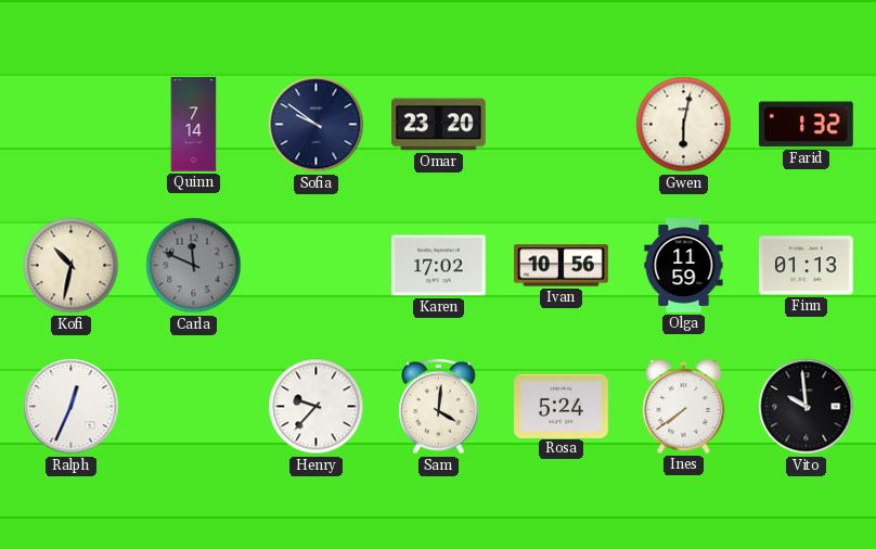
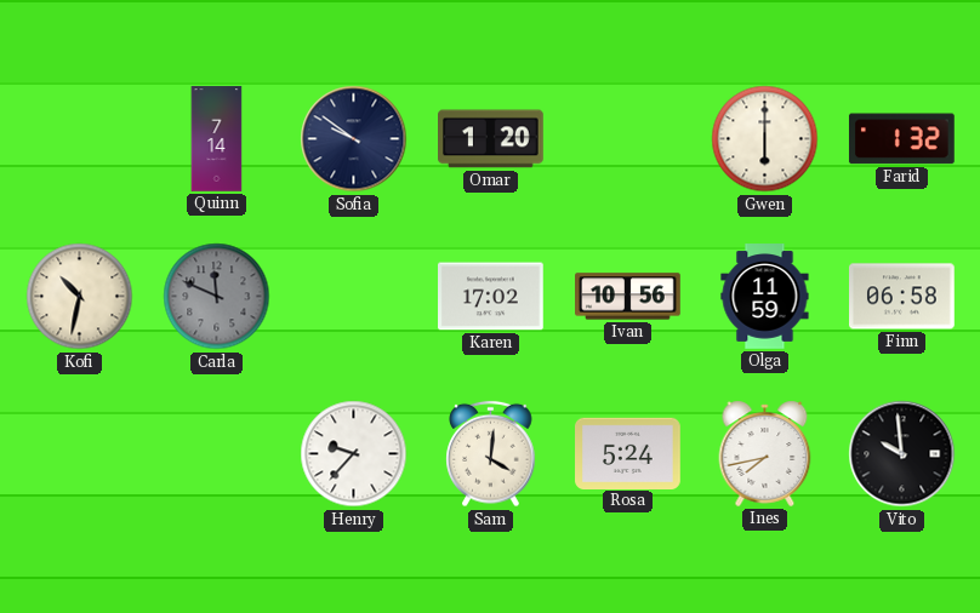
Omar: 23:20 -> 1:20 (491, 139)
Gwen: 6:02 -> 6:00 (765, 139)
Finn: 01:13 -> 06:58 (902, 297)
Ralph: 12:34 -> none (72, 407)
Ines: 7:39 -> 7:43 (765, 453)
